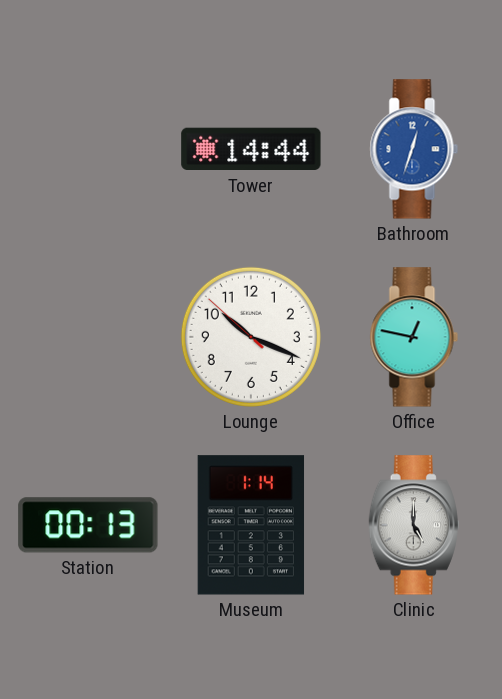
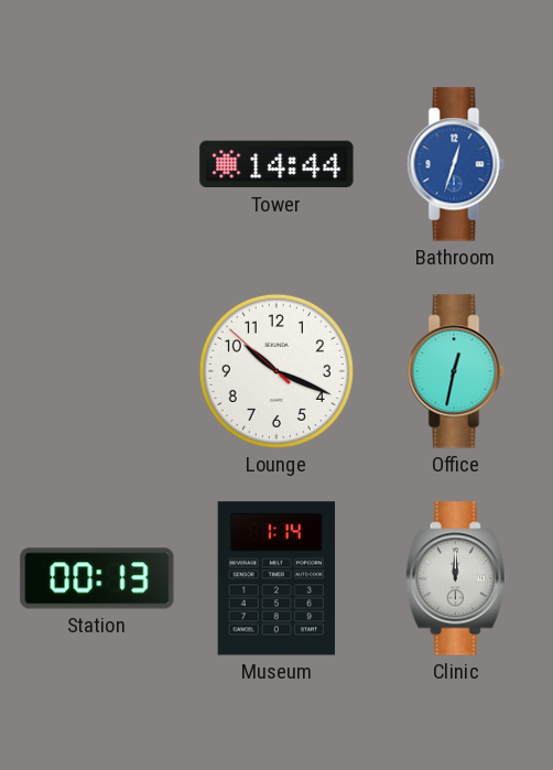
Office: 12:47 -> 12:32 (456, 371)
Clinic: 5:00 -> 12:00 (456, 578)
